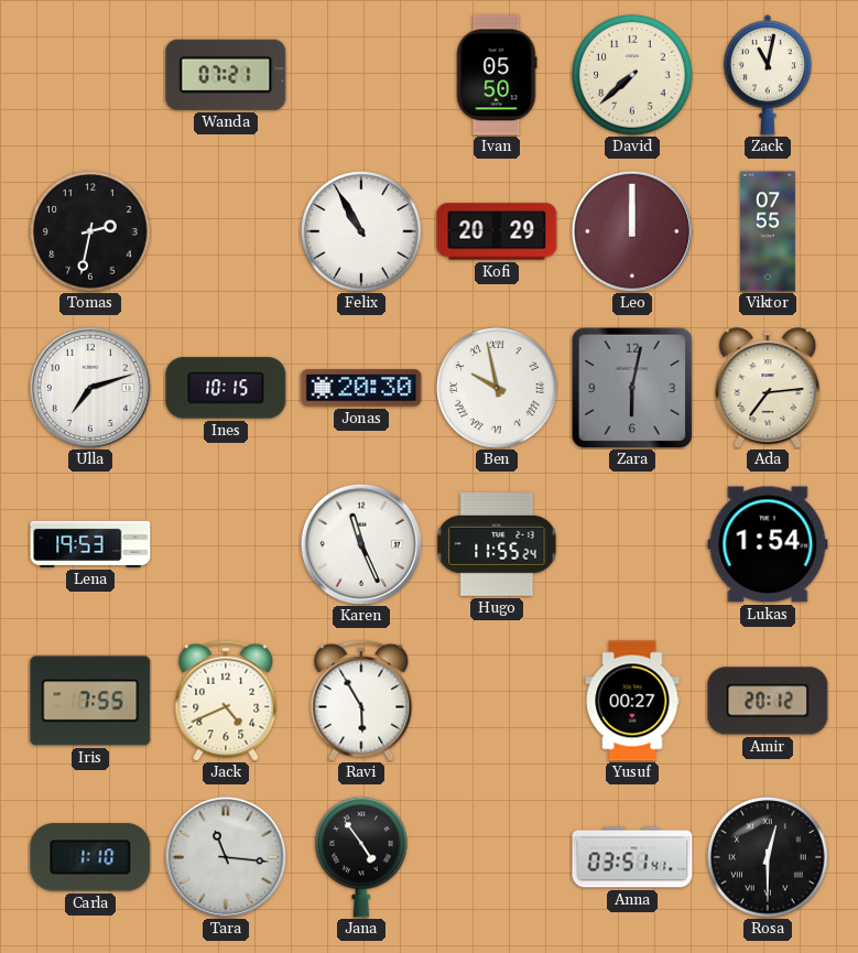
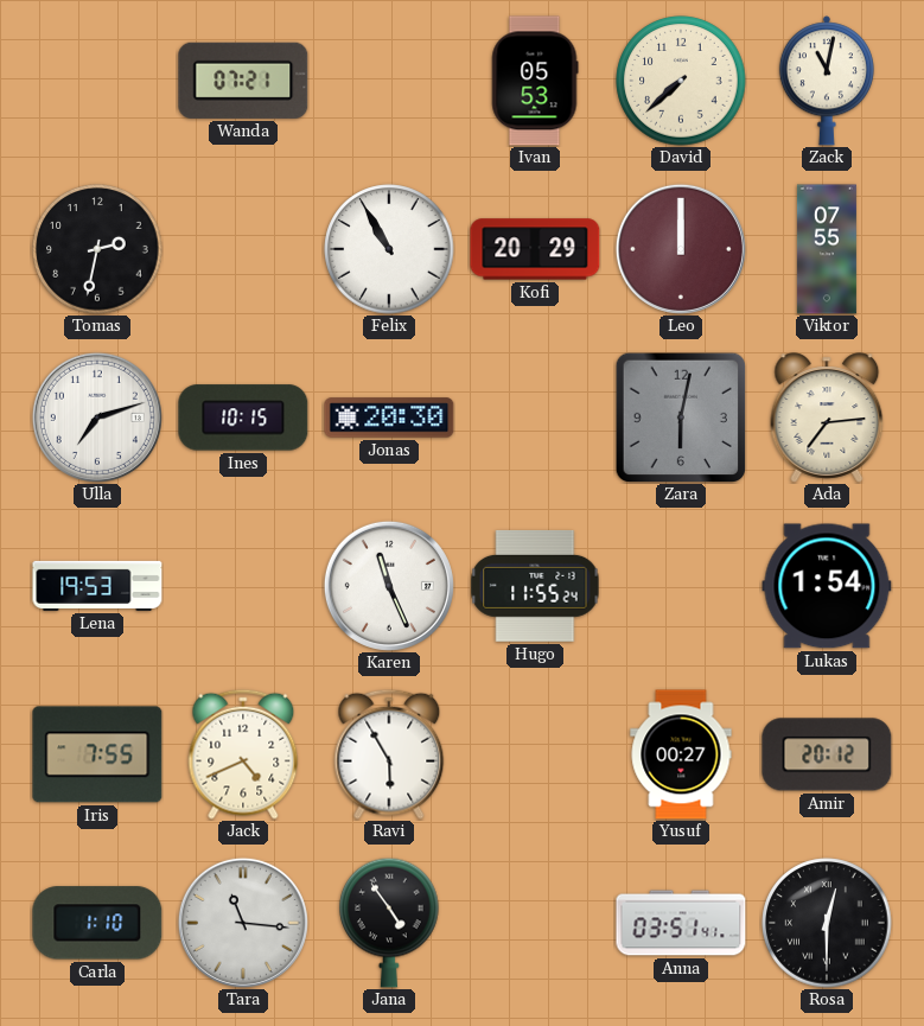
Ivan: 05:50 -> 05:53 (535, 81)
Ben: 9:58 -> none (497, 388)
